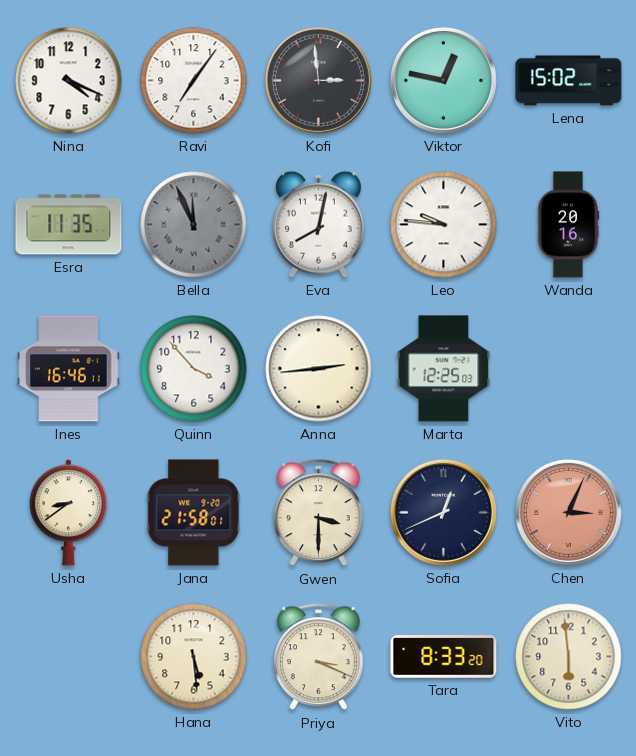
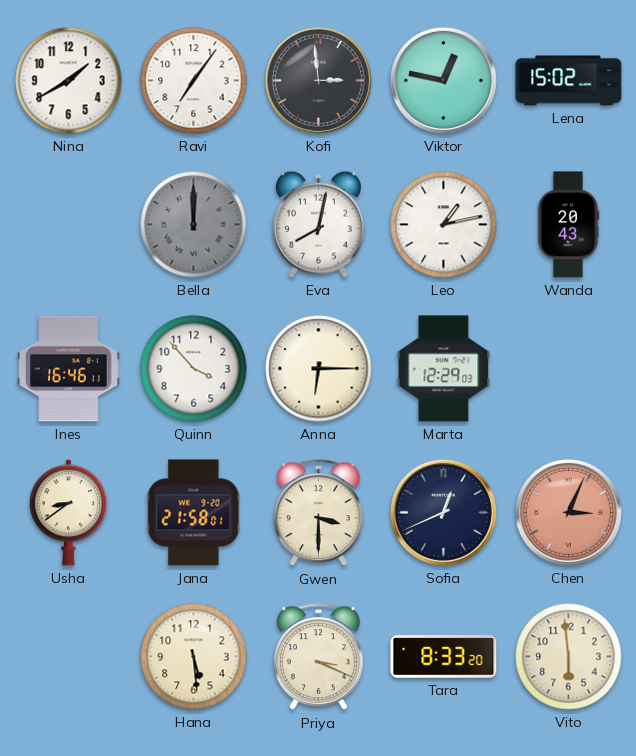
Nina: 4:19 -> 1:40 (69, 81)
Esra: 11:35 -> none (69, 225)
Bella: 11:56 -> 12:00 (194, 225)
Leo: 9:46 -> 1:13 (444, 225)
Wanda: 20:16 -> 20:43 (568, 225)
Anna: 2:44 -> 6:15 (319, 369)
Marta: 12:25 -> 12:29 (444, 369)
